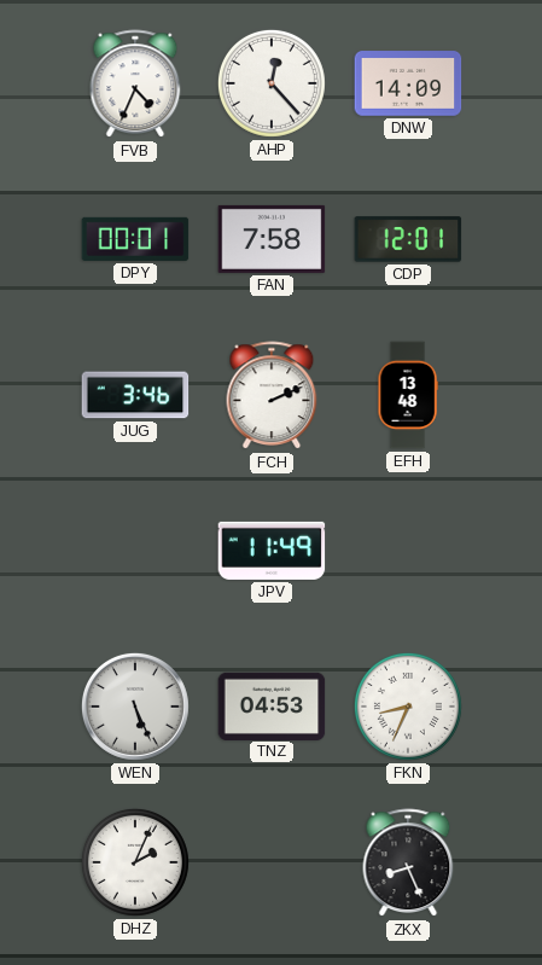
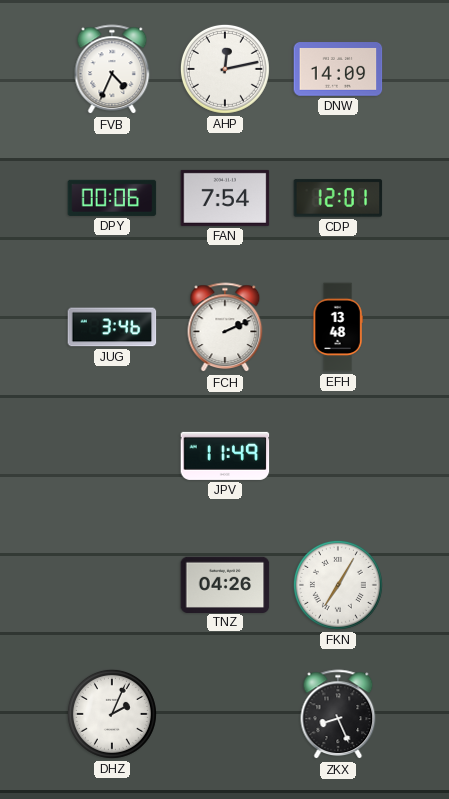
AHP: 12:23 -> 12:13 (225, 69)
DPY: 00:01 -> 00:06 (112, 198)
FAN: 7:58 -> 7:54 (225, 198)
WEN: 5:26 -> none (135, 707)
TNZ: 04:53 -> 04:26 (225, 584)
FKN: 8:34 -> 7:05 (338, 585)
